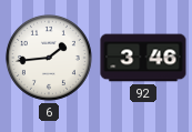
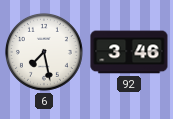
6: 1:44 -> 7:28 (44, 52)
